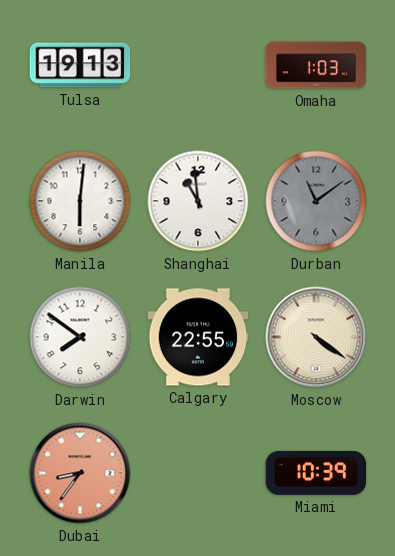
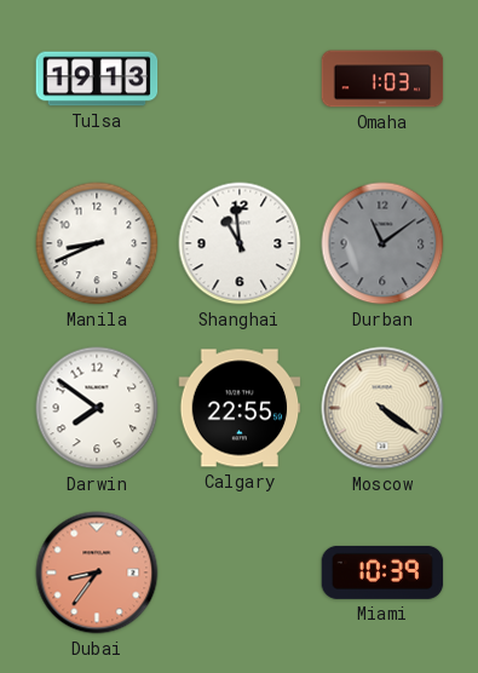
Manila: 6:01 -> 8:41 (97, 243)
